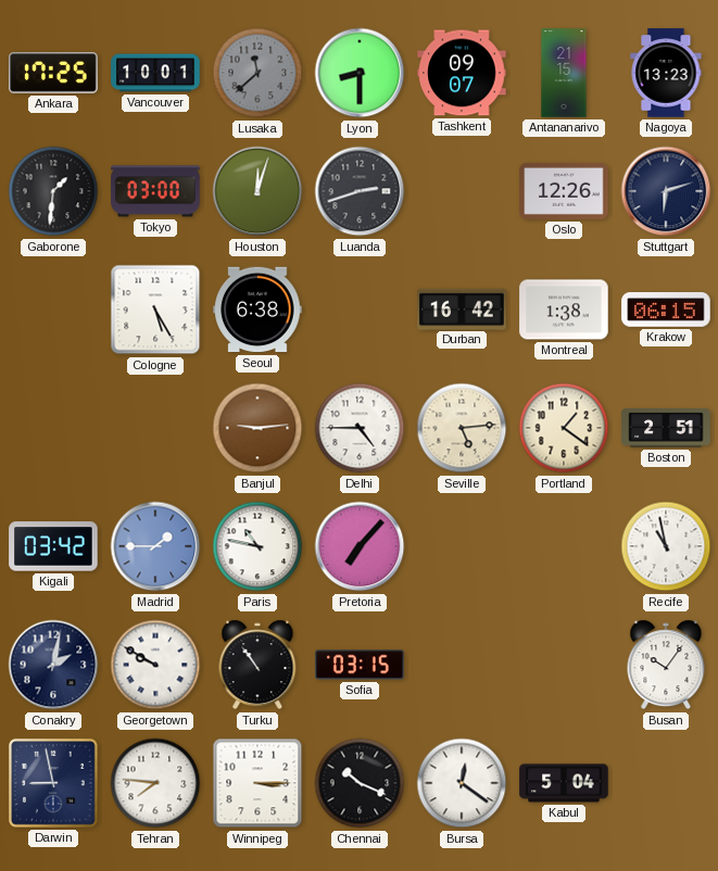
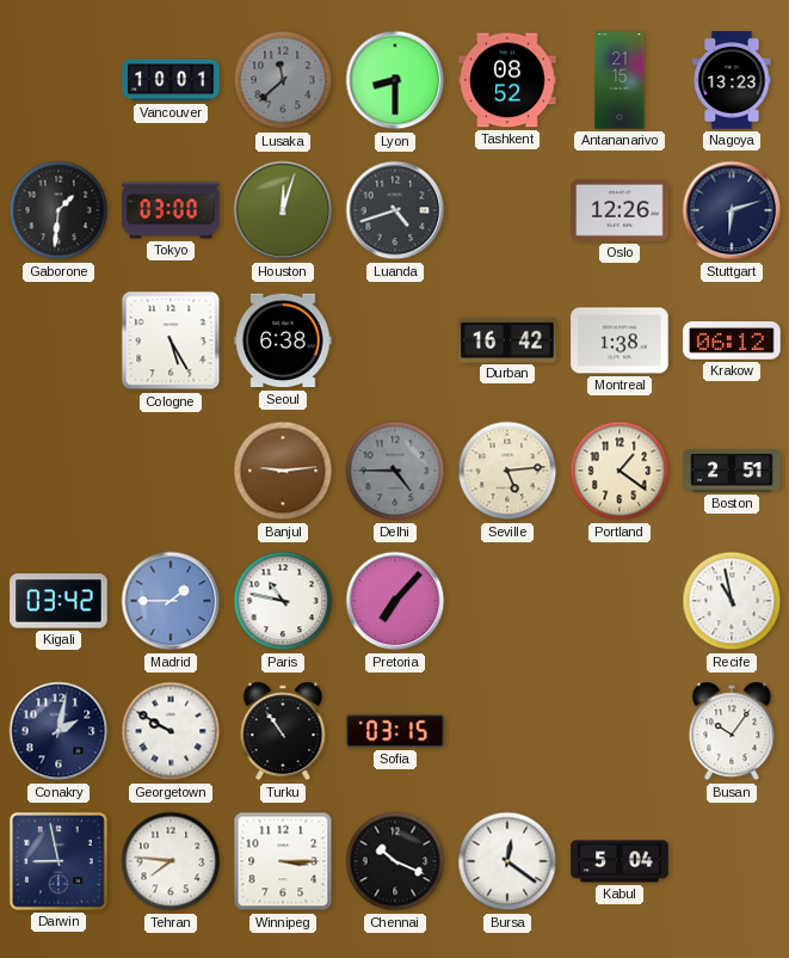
Ankara: 17:25 -> none (53, 73)
Tashkent: 09:07 -> 08:52 (507, 80)
Luanda: 2:42 -> 4:42 (395, 210)
Krakow: 06:15 -> 06:12 (732, 342)
Delhi dial: white -> grey (395, 471)
